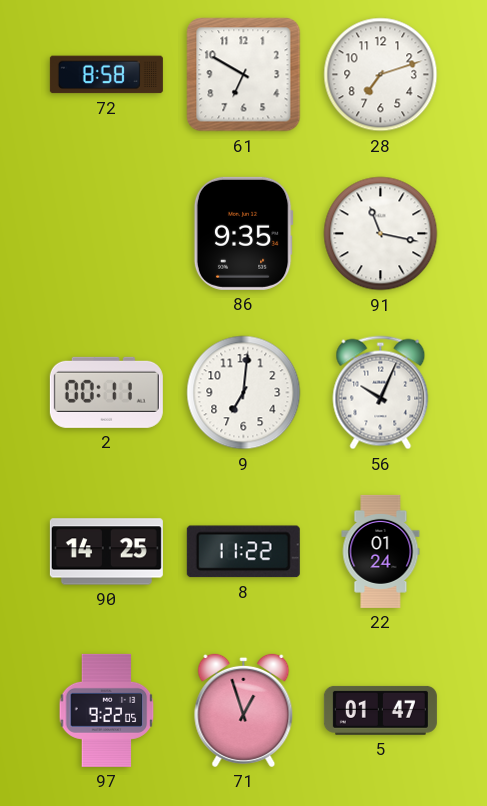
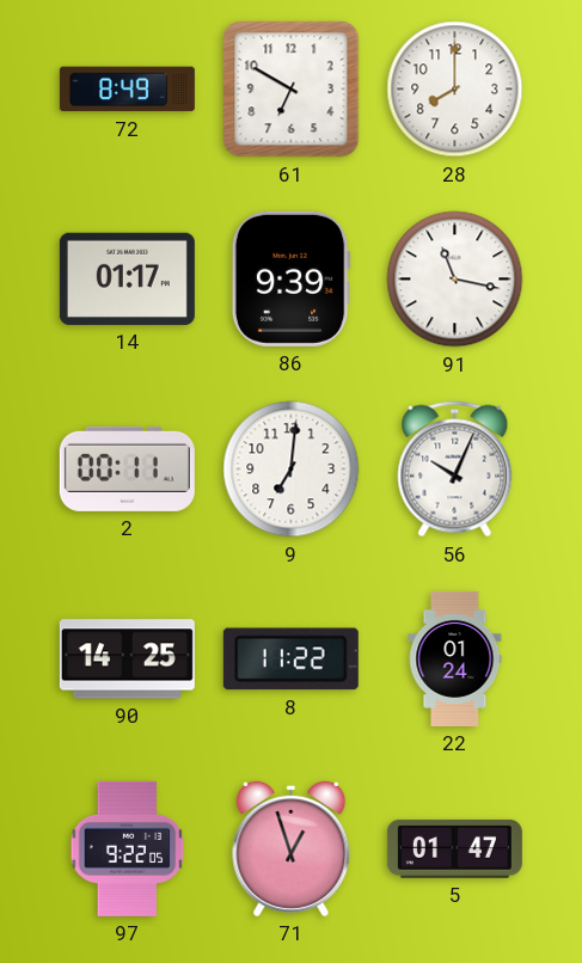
72: 8:58 -> 8:49 (127, 90)
28: 7:12 -> 8:00 (455, 90)
14: none -> 01:17 (127, 278)
86: 9:35 -> 9:39 (290, 278)
